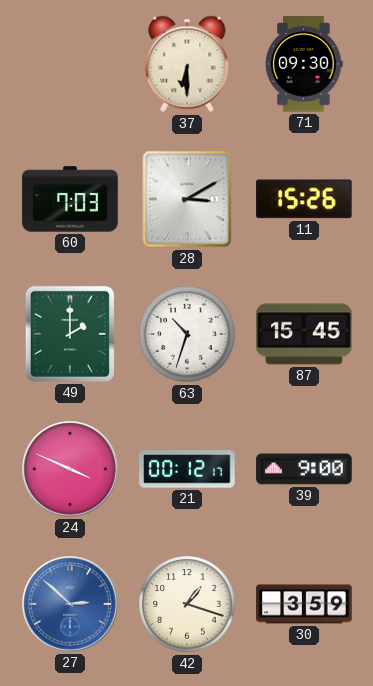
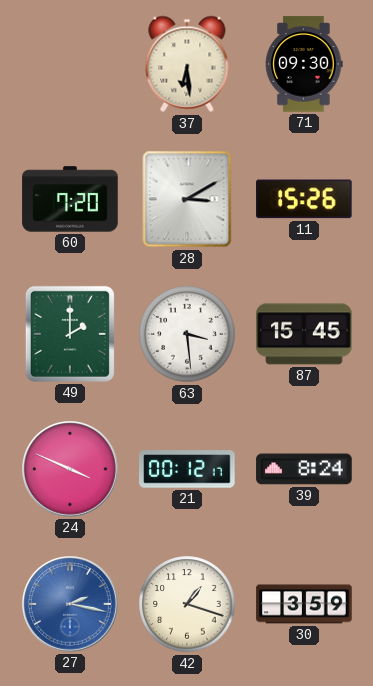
37: 6:30 -> 6:29 (187, 64)
60: 7:03 -> 7:20 (70, 199)
63: 10:33 -> 3:29 (187, 334)
39: 9:00 -> 8:24 (304, 469)
27: 2:52 -> 2:17 (71, 605)
